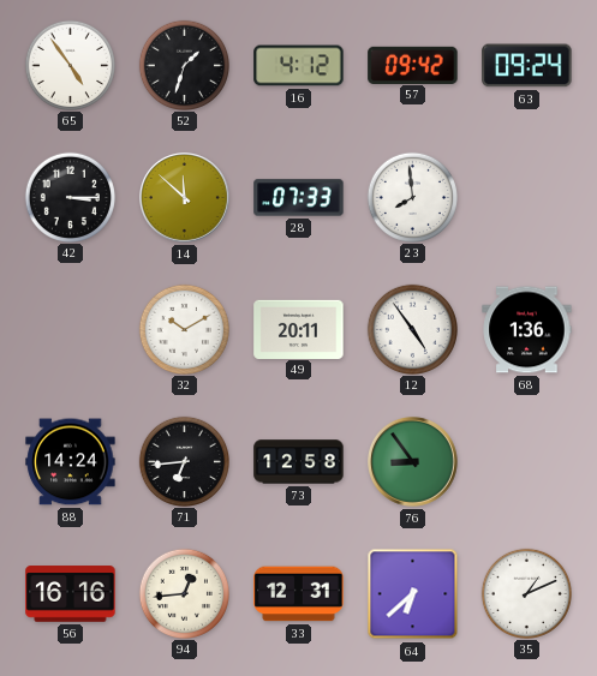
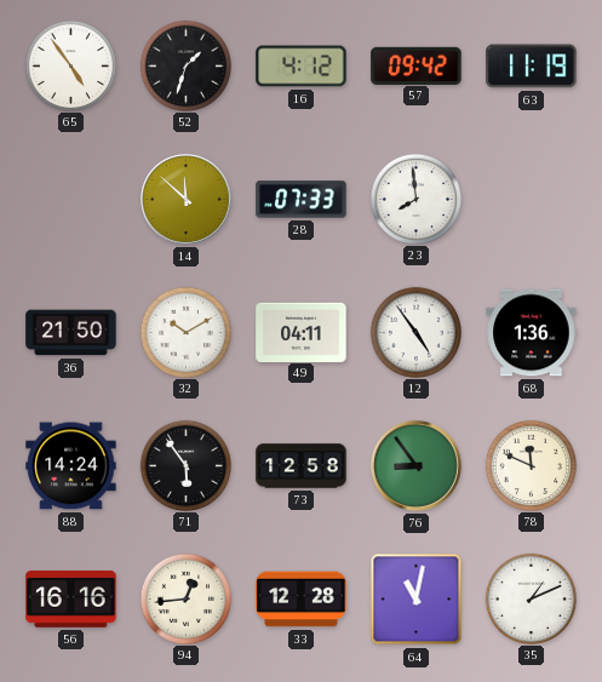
63: 09:24 -> 11:19 (532, 67)
42: 3:15 -> none (70, 197)
36: none -> 21:50 (71, 333)
49: 20:11 -> 04:11 (302, 332)
71: 6:44 -> 5:54 (185, 465)
78: none -> 11:49 (531, 465)
33: 12:31 -> 12:28 (302, 600)
64: 6:38 -> 11:02 (417, 600)
